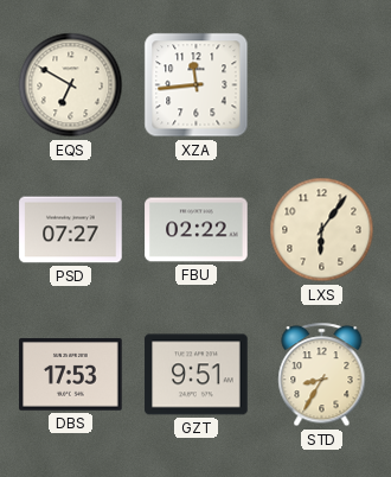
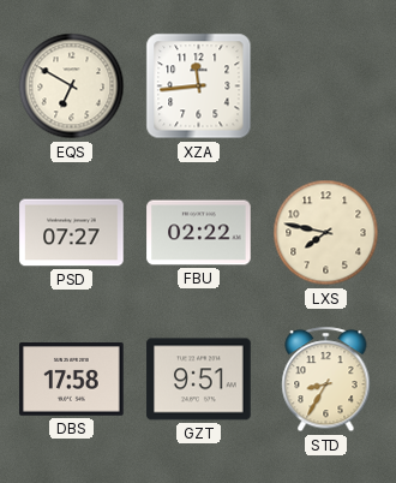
LXS: 6:06 -> 7:47 (326, 233)
DBS: 17:53 -> 17:58 (72, 380)
